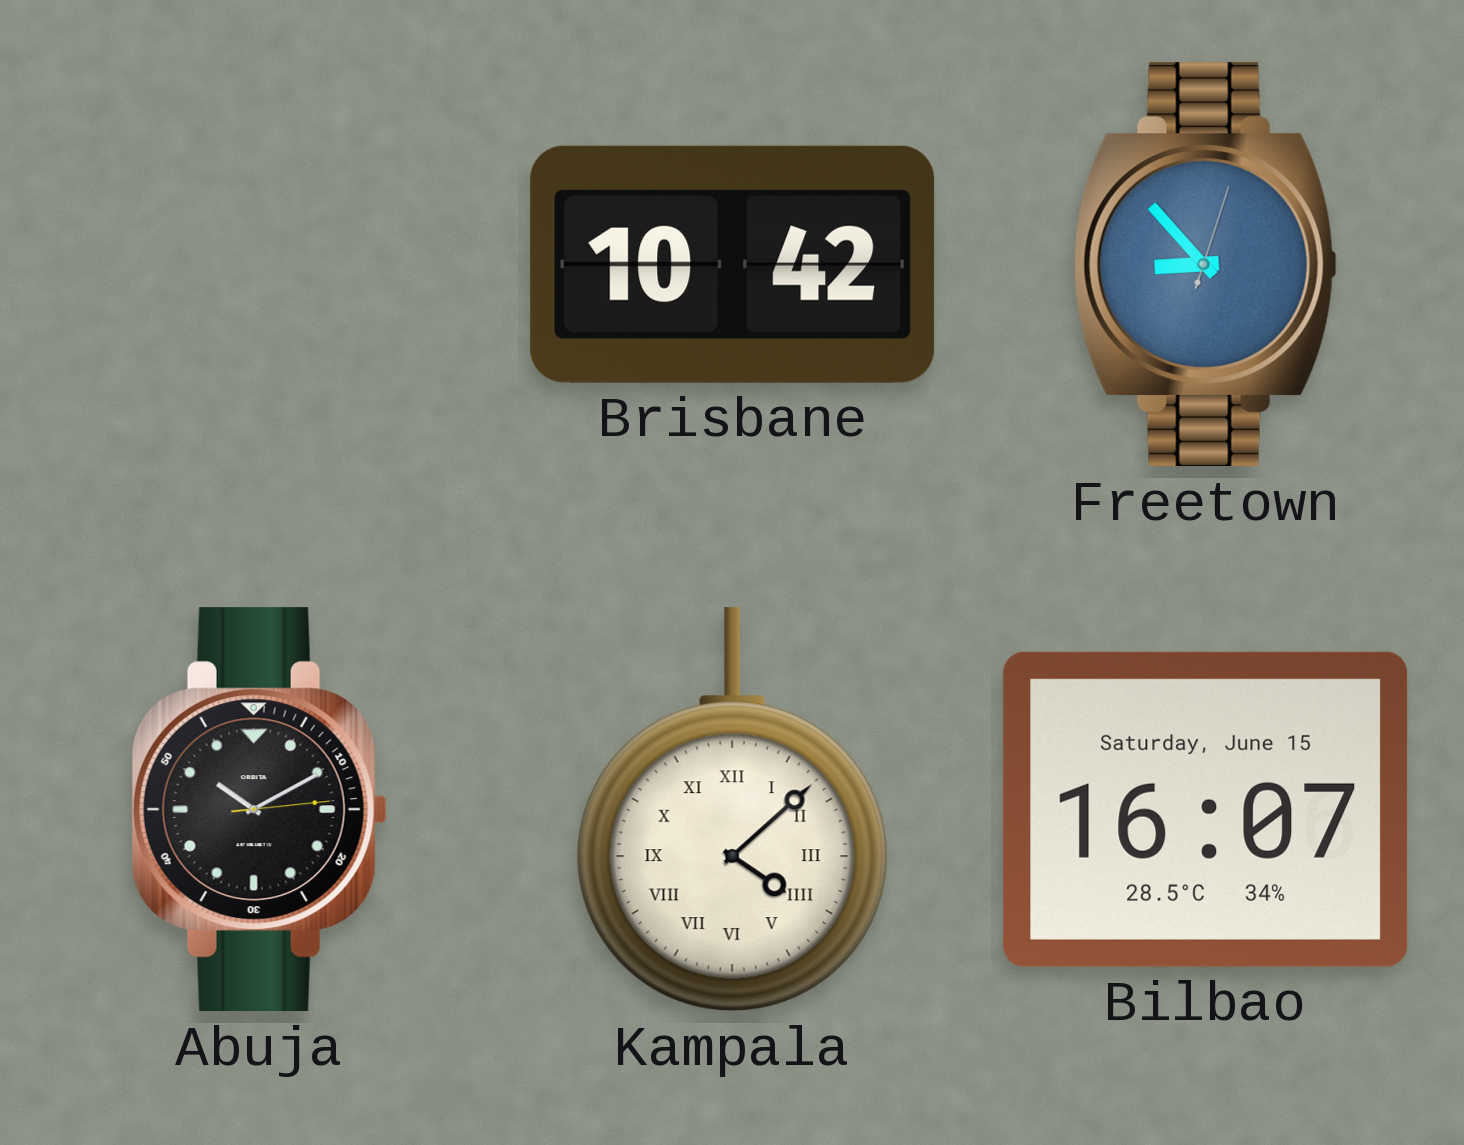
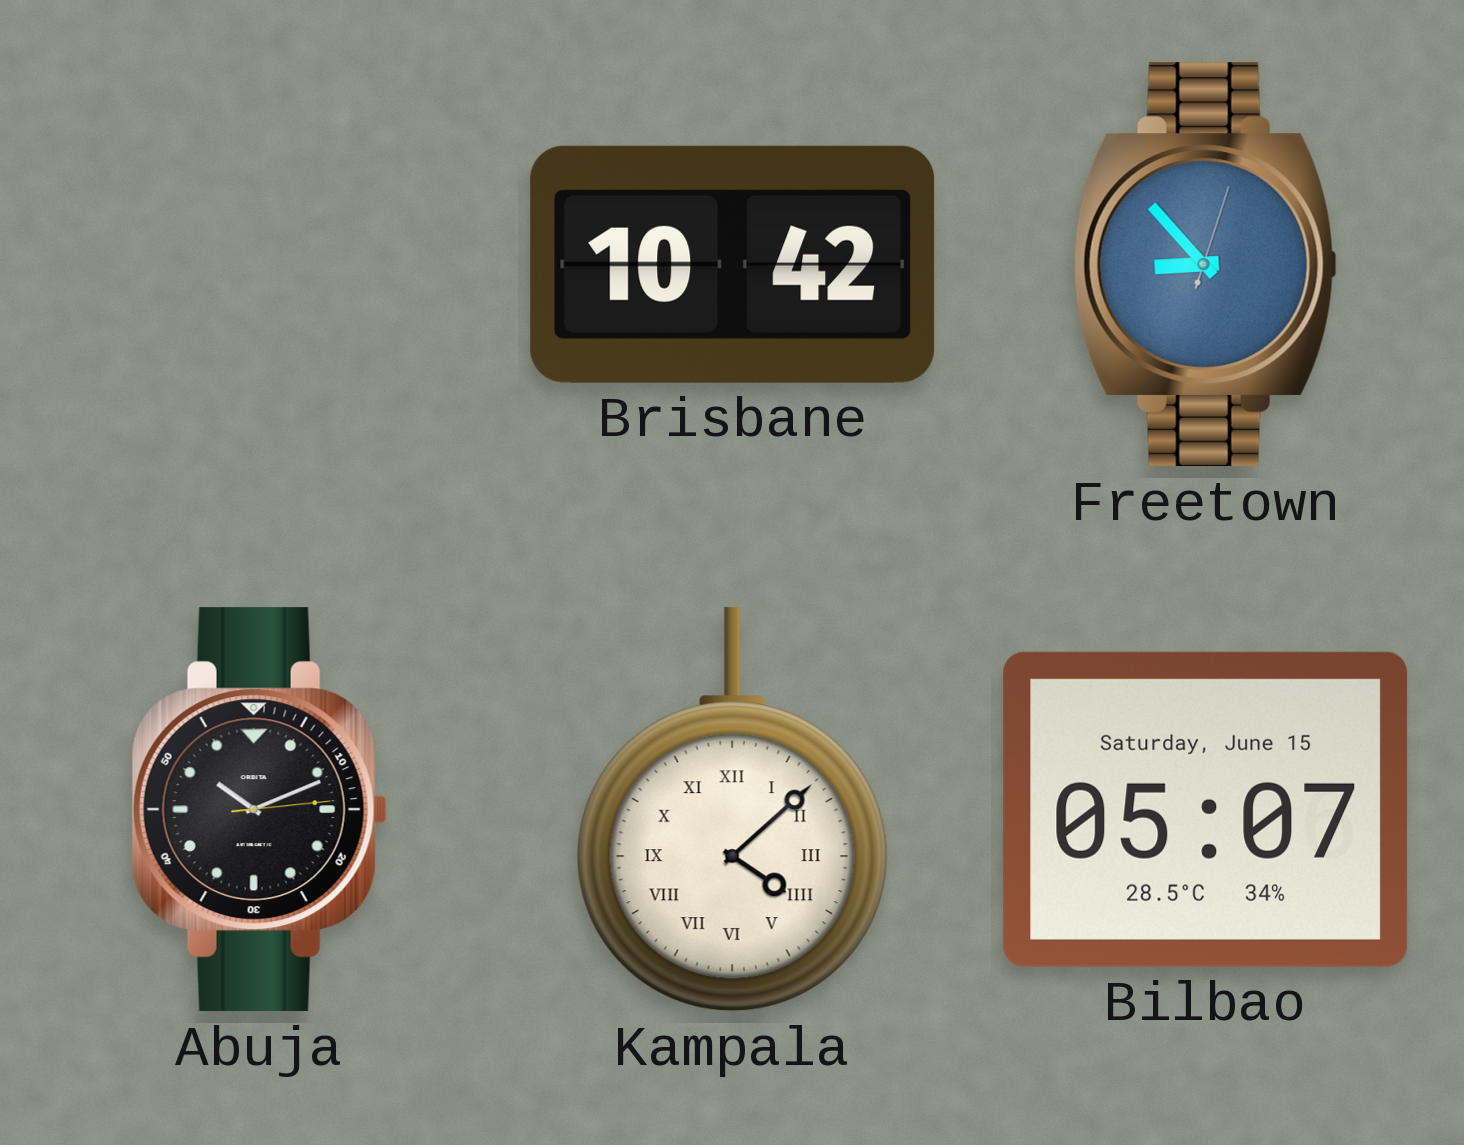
Abuja: 10:10 -> 10:11 (259, 810)
Bilbao: 16:07 -> 05:07 (1206, 809)
